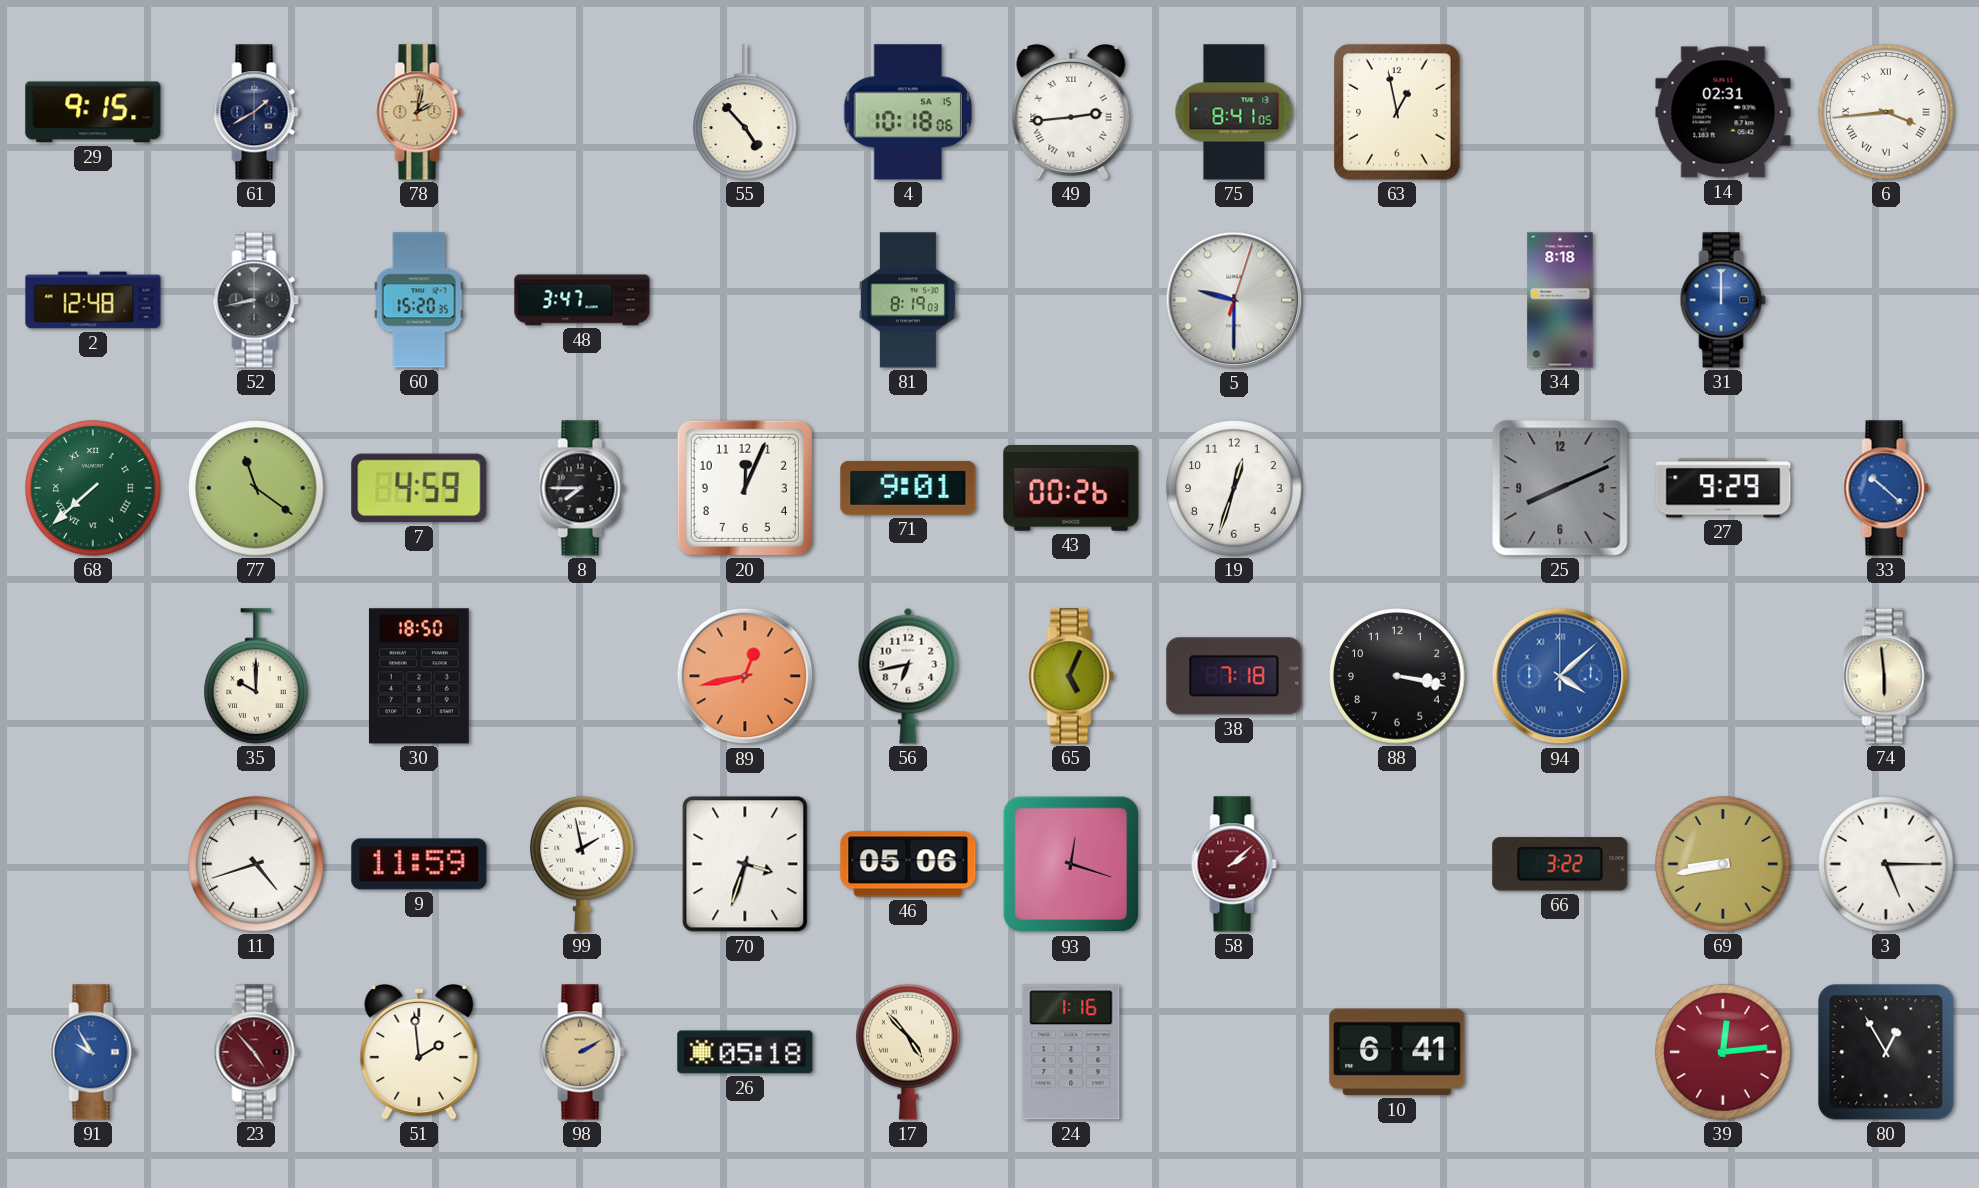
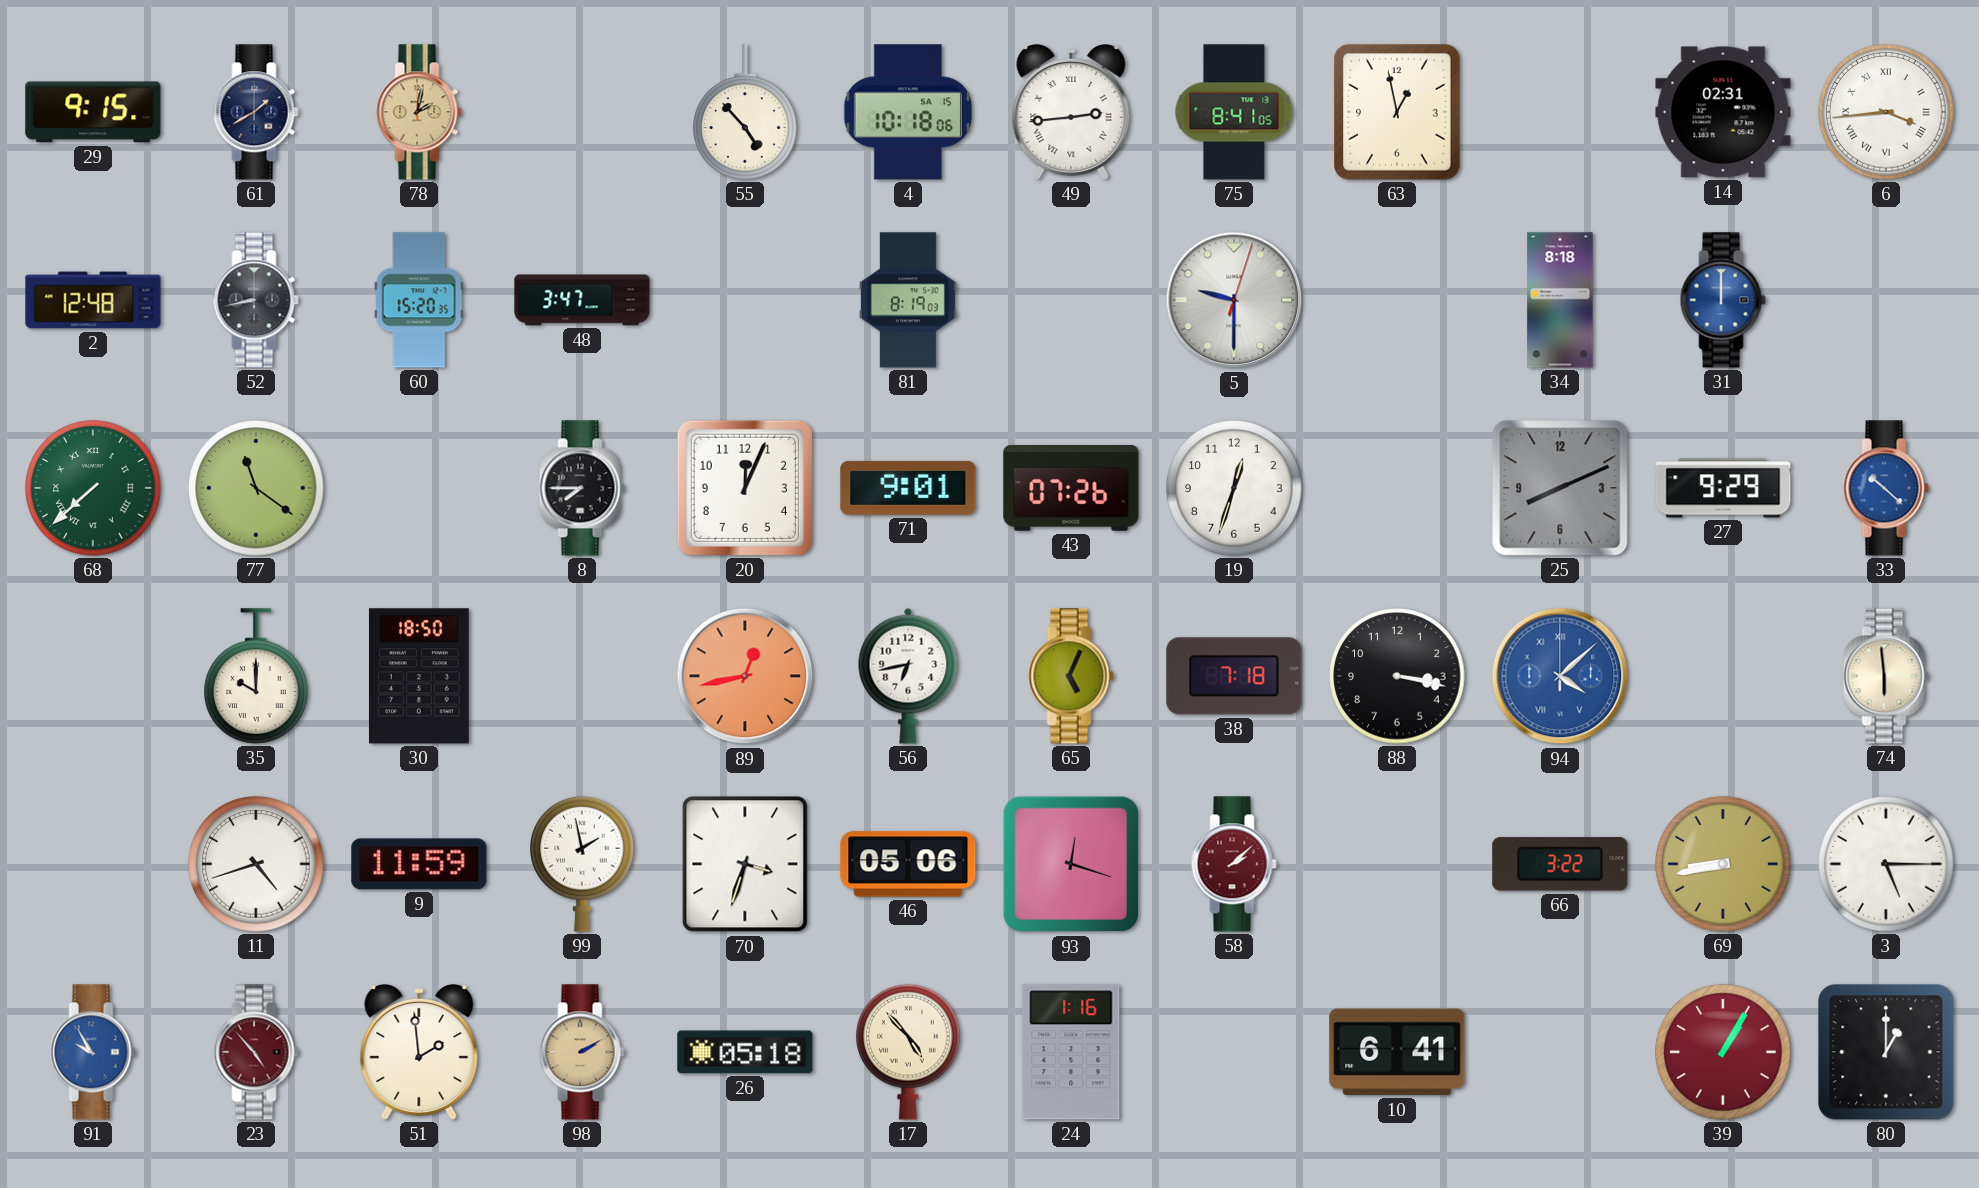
7: 4:59 -> none (419, 488)
43: 00:26 -> 07:26 (1071, 489)
39: 12:14 -> 1:05 (1723, 1052)
80: 12:55 -> 1:00 (1886, 1052)
